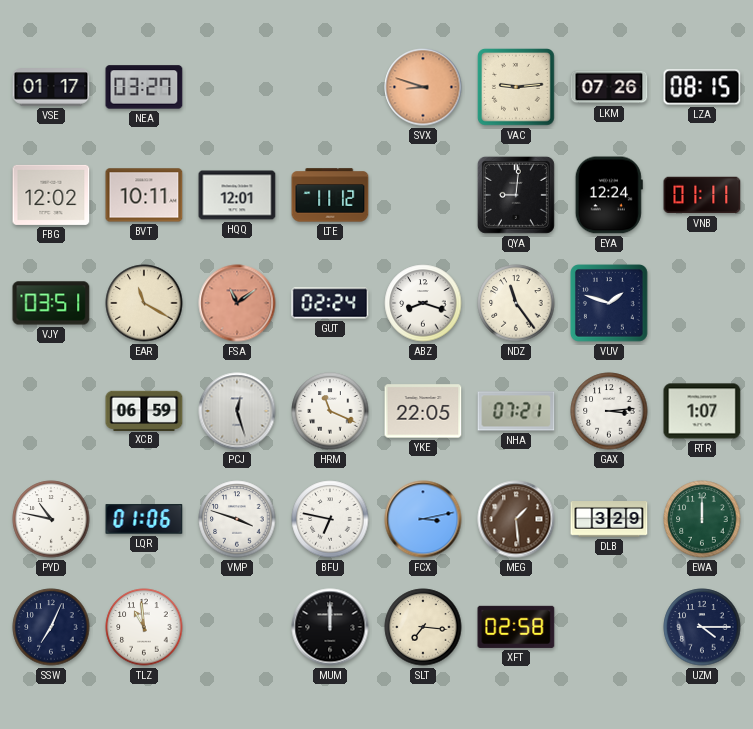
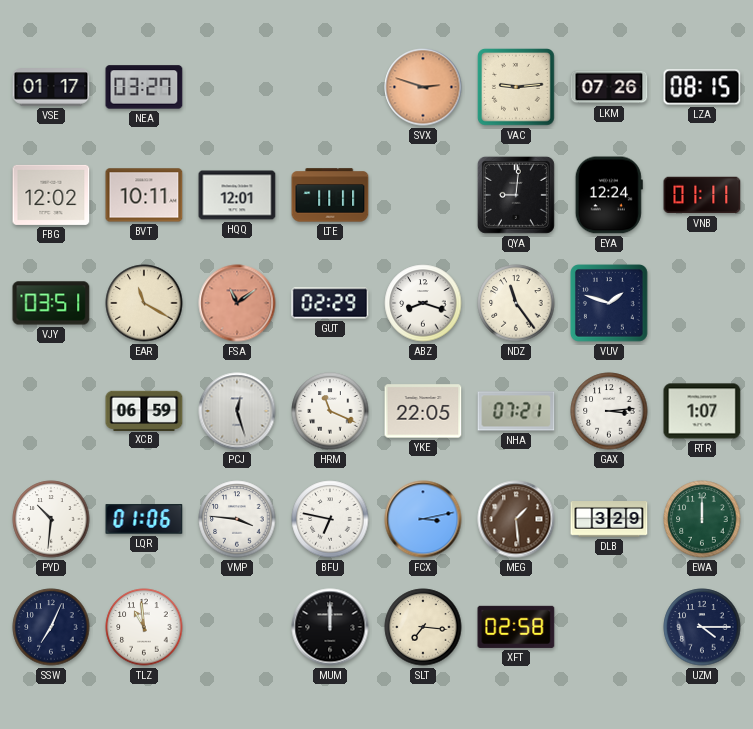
SVX: 8:48 -> 2:48 (423, 87)
LTE: 11:12 -> 11:11 (330, 195)
GUT: 02:24 -> 02:29 (330, 303)
PYD: 10:47 -> 10:31 (51, 519)
VMP: 3:48 -> 3:46 (237, 519)
